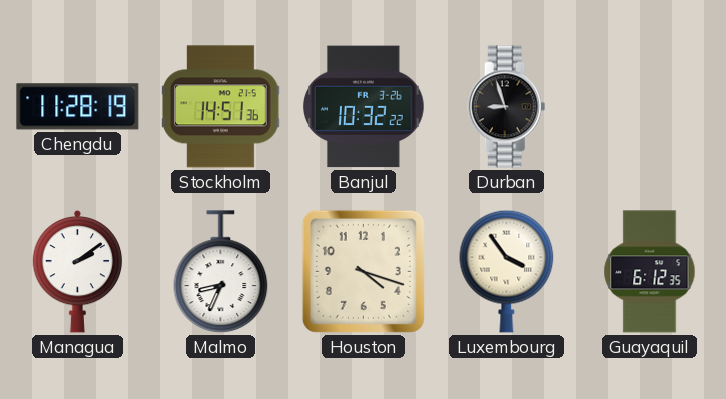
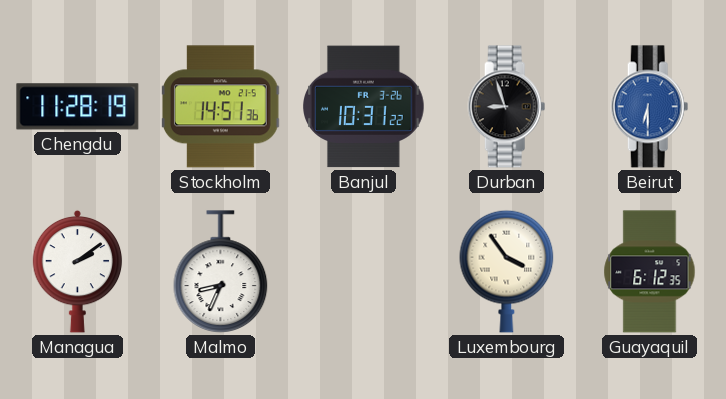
Banjul: 10:32 -> 10:31 (364, 107)
Beirut: none -> 6:30 (650, 107)
Houston: 4:18 -> none (363, 271)
